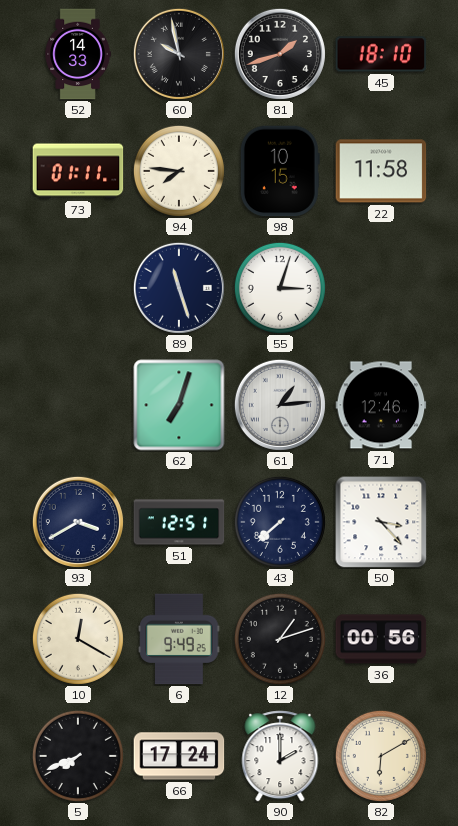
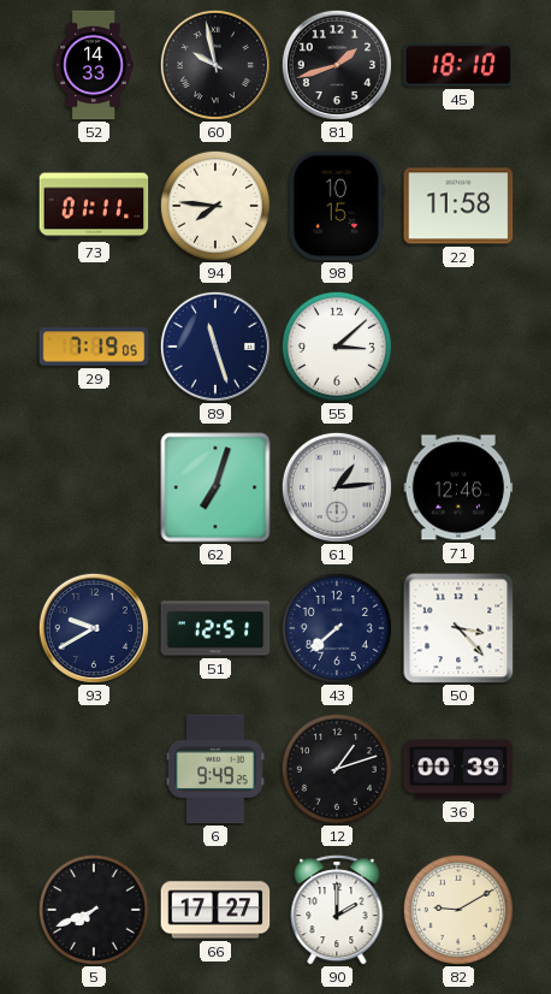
29: none -> 7:19 (94, 347)
55: 3:03 -> 3:08 (337, 347)
93: 3:40 -> 9:40 (94, 628)
10: 12:20 -> none (78, 639)
36: 00:56 -> 00:39 (458, 769)
66: 17:24 -> 17:27 (215, 910)
82: 6:10 -> 9:10 (458, 910)
